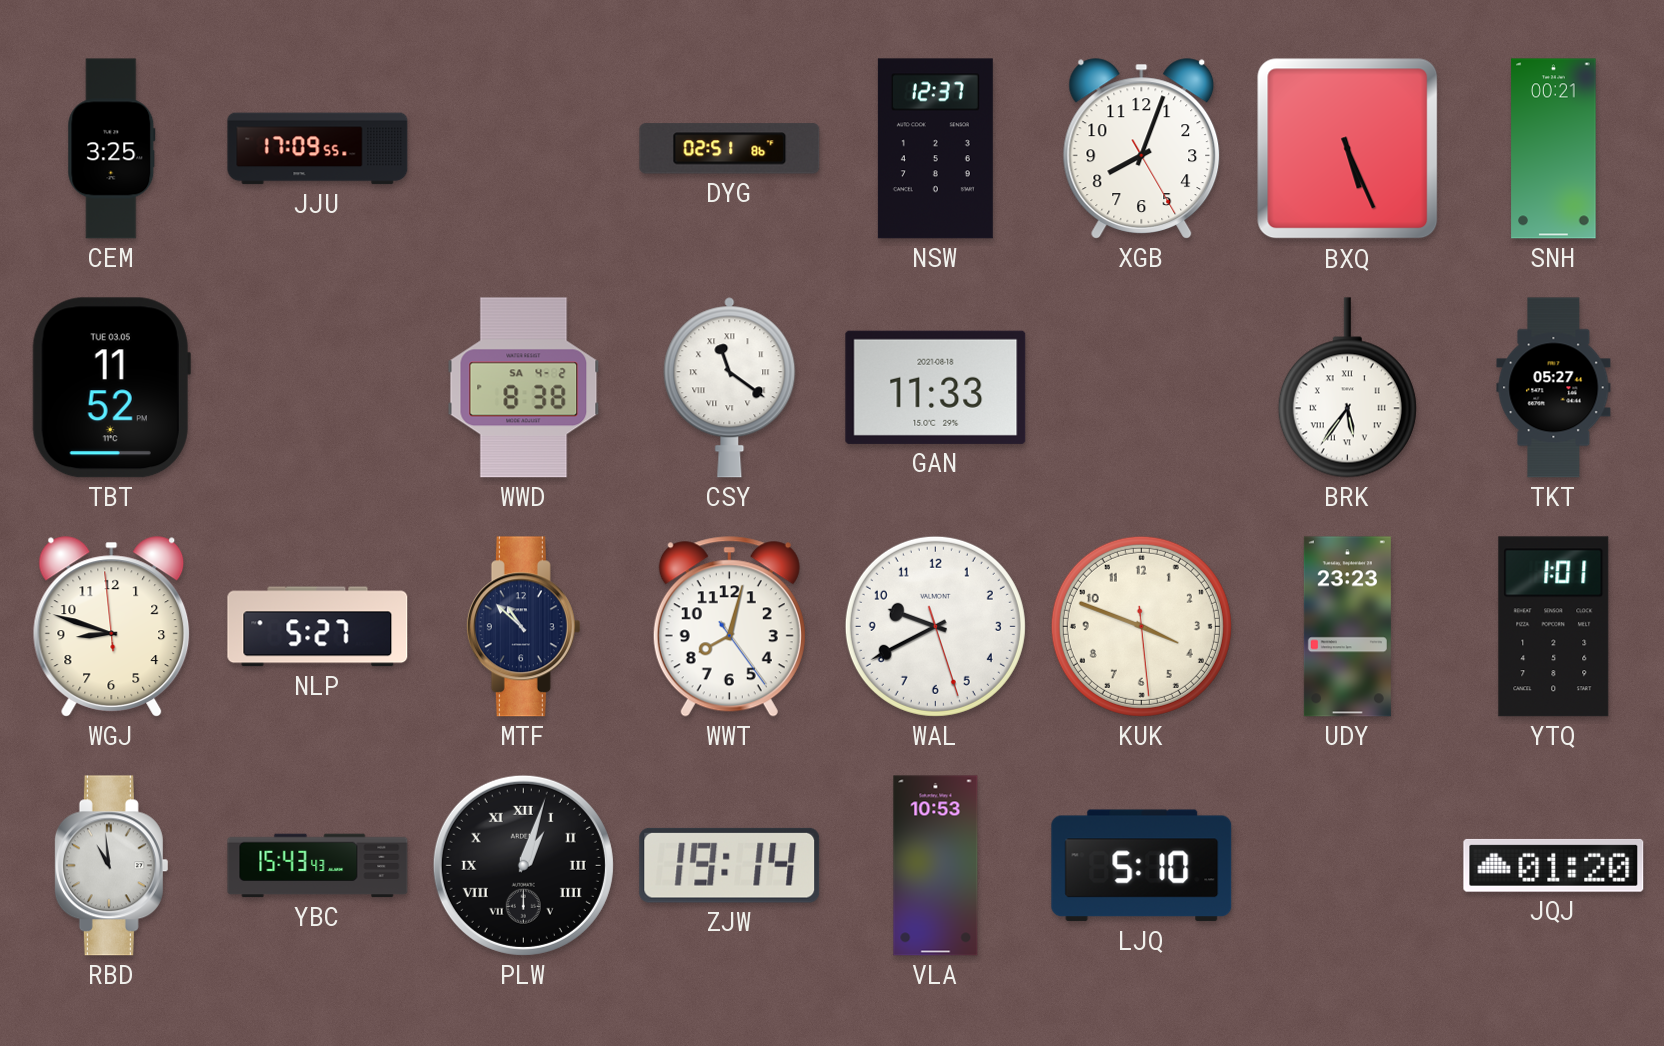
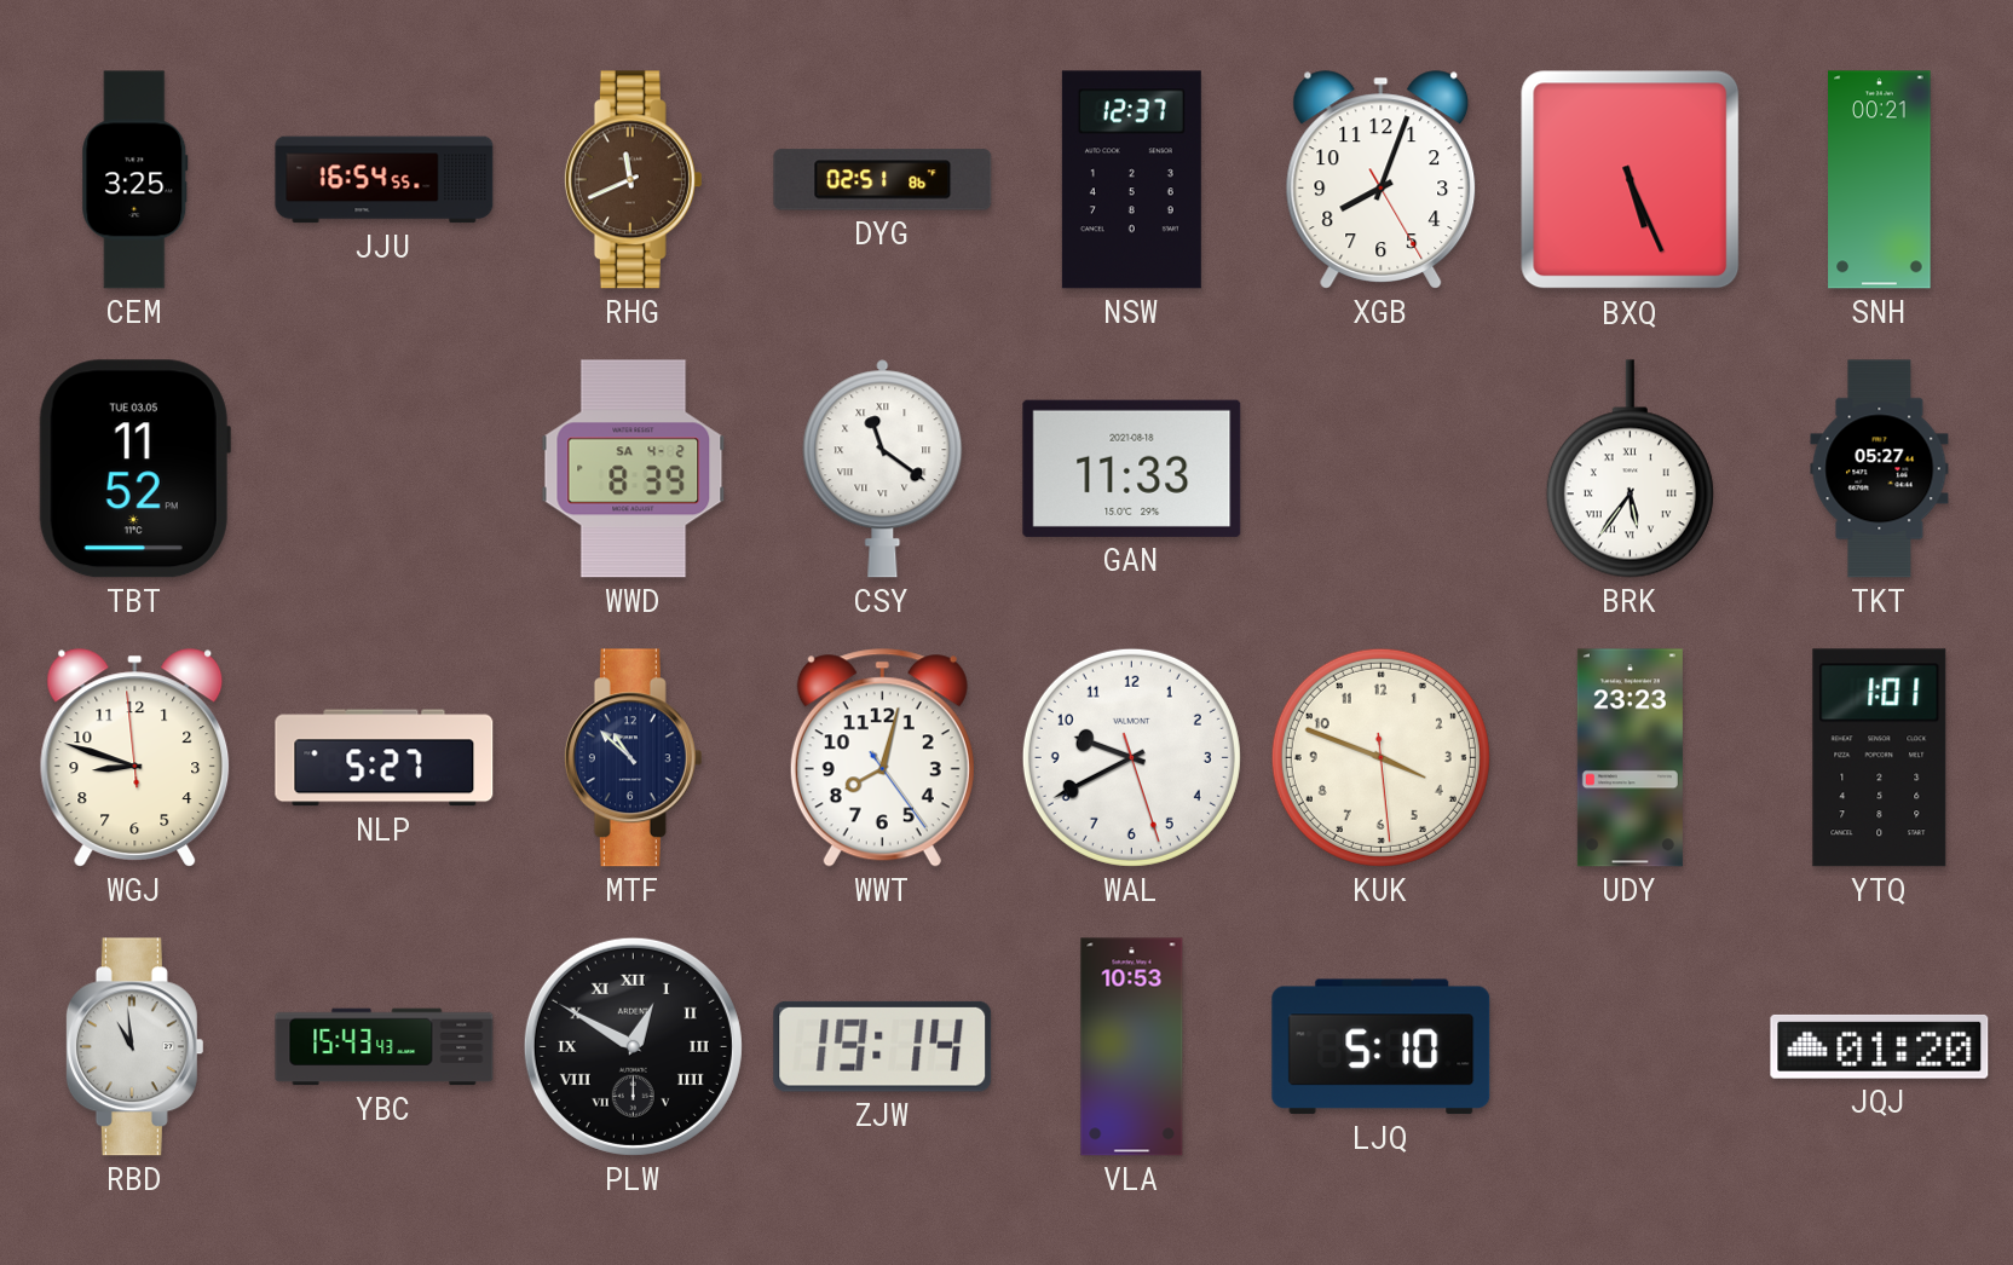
JJU: 17:09 -> 16:54 (385, 180)
RHG: none -> 11:41 (633, 180)
WWD: 8:38 -> 8:39 (634, 469)
PLW: 1:03 -> 12:50 (633, 1046)
